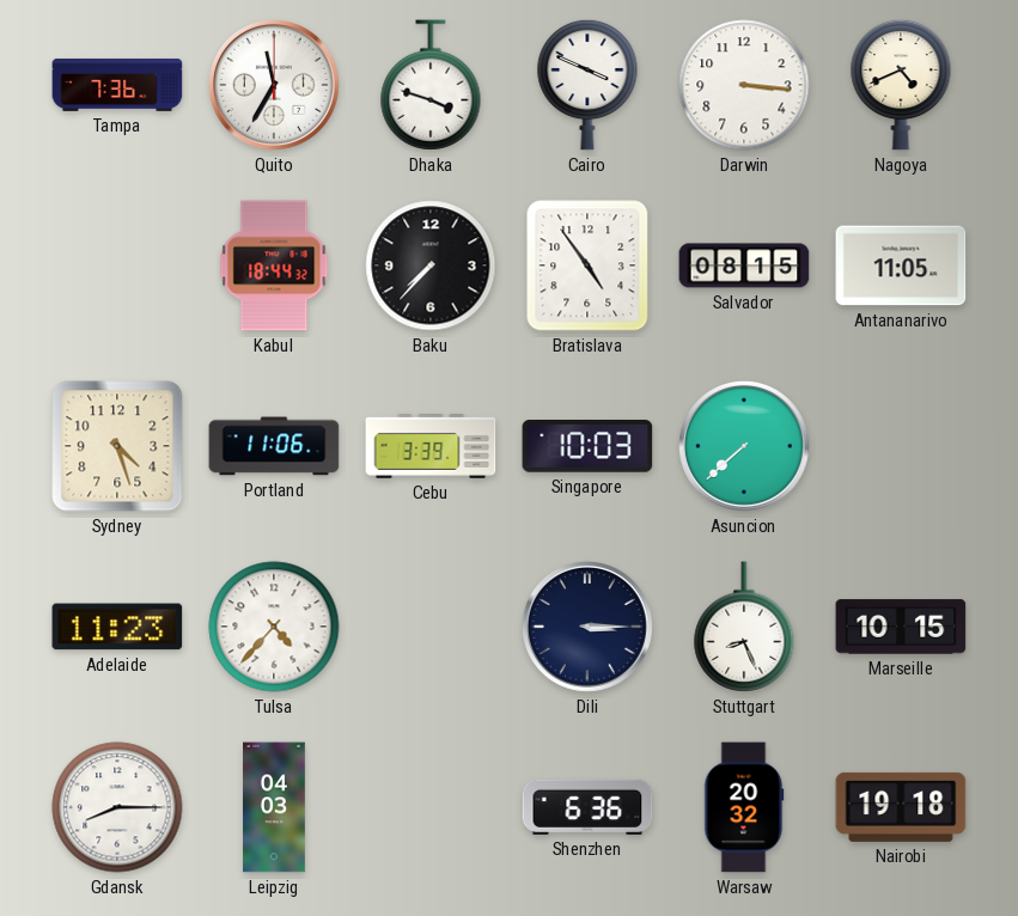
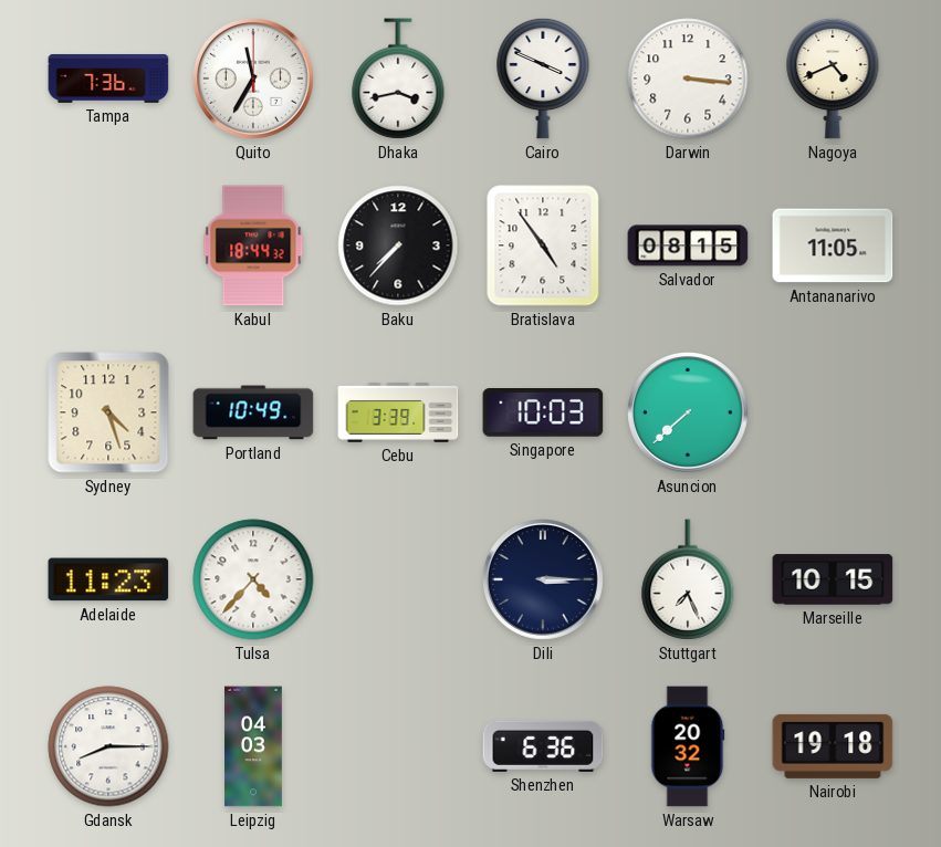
Dhaka: 3:48 -> 3:43 (398, 79)
Portland: 11:06 -> 10:49 (253, 412)
Stuttgart: 8:26 -> 7:26 (688, 579)
